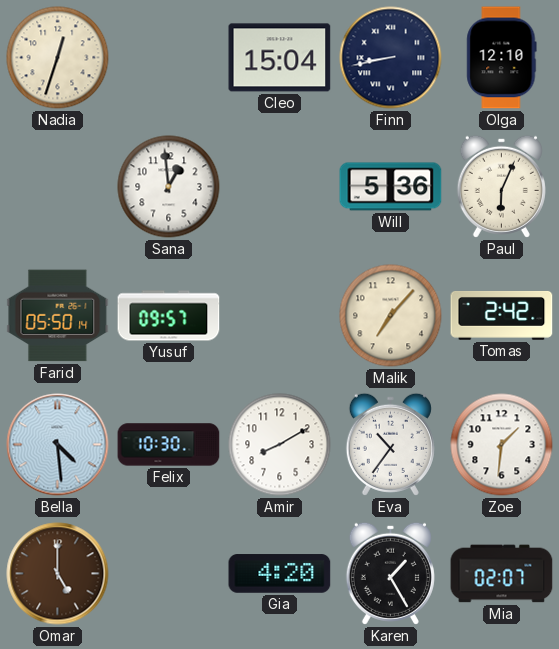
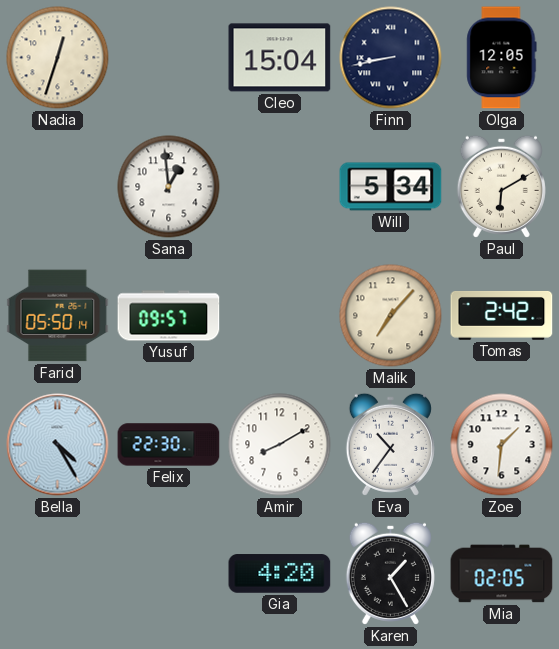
Olga: 12:10 -> 12:05 (502, 58)
Will: 5:36 -> 5:34 (391, 187)
Paul: 6:04 -> 6:10 (501, 186)
Bella: 4:29 -> 4:25 (58, 445)
Felix: 10:30 -> 22:30 (169, 445)
Omar: 5:00 -> none (58, 574)
Mia: 02:07 -> 02:05 (502, 574)
